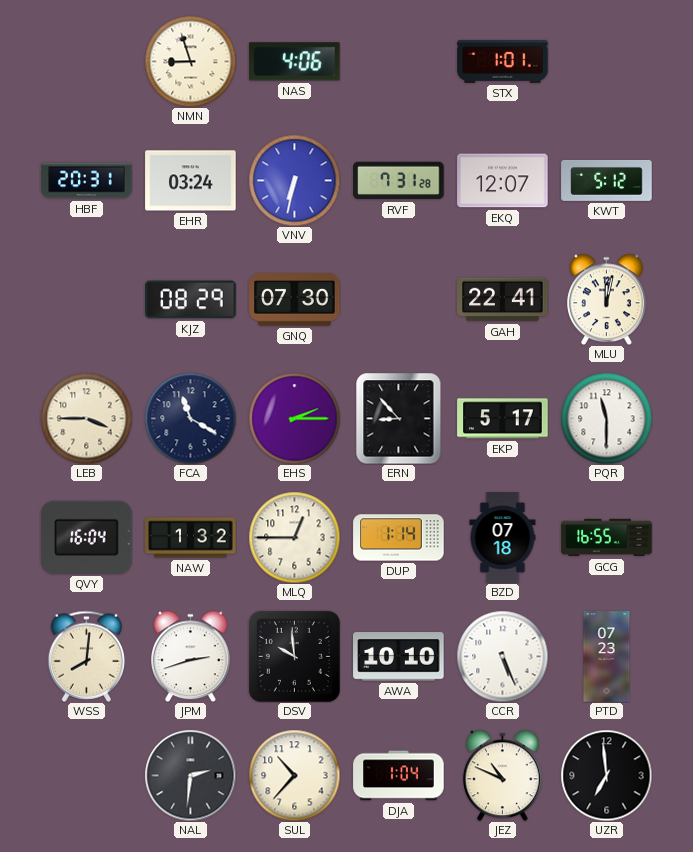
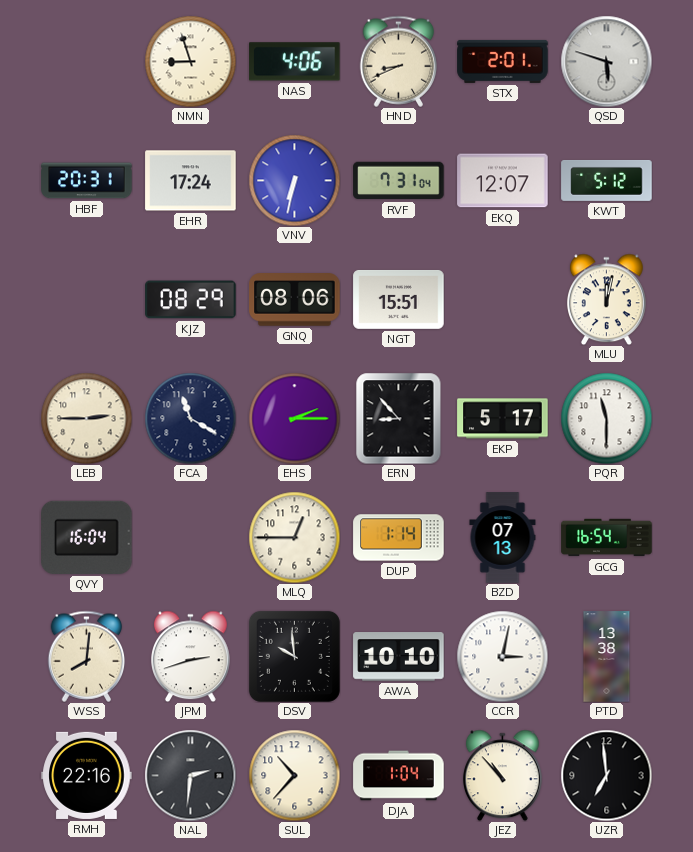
HND: none -> 8:41 (399, 61)
STX: 1:01 -> 2:01 (503, 61)
QSD: none -> 5:48 (606, 61)
EHR: 03:24 -> 17:24 (191, 181)
RVF: 7:31:28 -> 7:31:04 (399, 181)
GNQ: 07:30 -> 08:06 (295, 300)
NGT: none -> 15:51 (399, 299)
GAH: 22:41 -> none (503, 300)
LEB: 3:45 -> 2:45 (86, 418)
NAW: 1:32 -> none (191, 538)
BZD: 07:18 -> 07:13 (503, 538)
GCG: 16:55 -> 16:54 (607, 538)
CCR: 5:26 -> 3:02 (502, 656)
PTD: 07:23 -> 13:38 (607, 657)
RMH: none -> 22:16 (87, 775)
JEZ: 10:49 -> 10:53 (503, 775)
